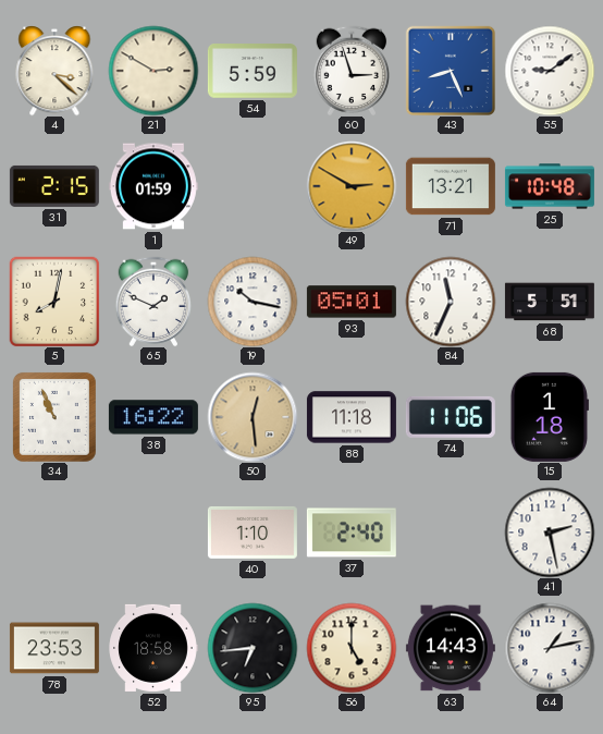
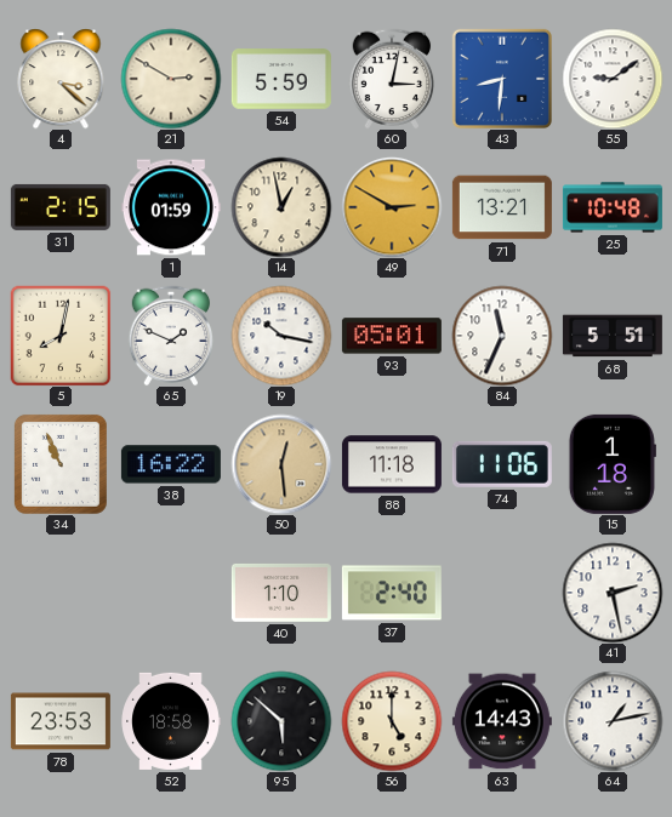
60: 2:57 -> 3:02 (392, 79)
43: 8:26 -> 8:31 (502, 79)
14: none -> 12:58 (281, 207)
95: 6:44 -> 5:52 (281, 721)
